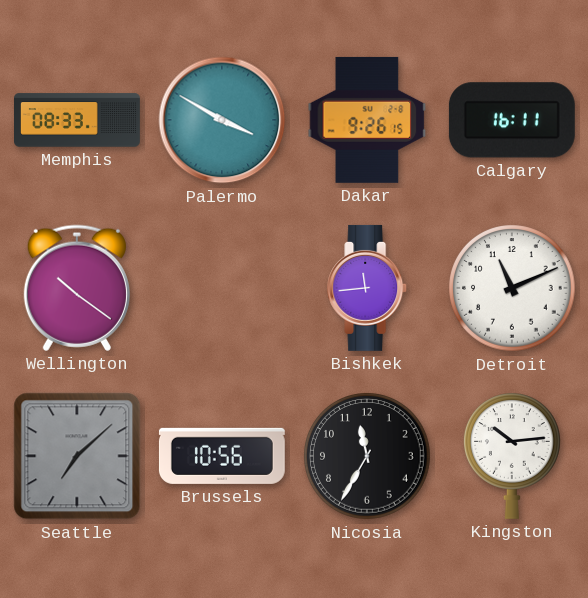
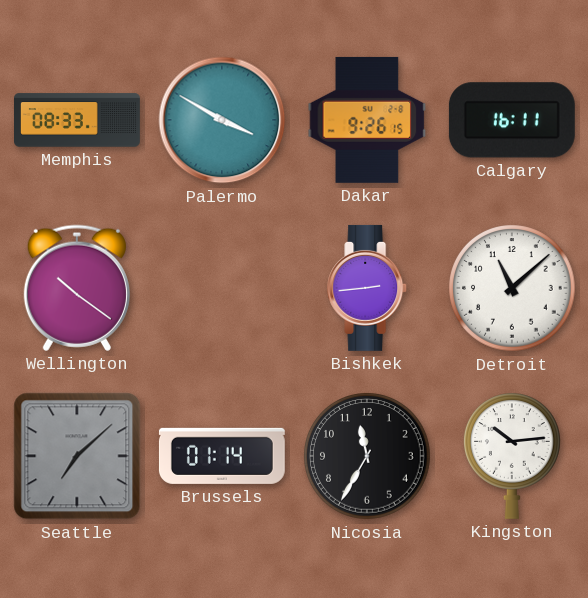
Bishkek: 11:44 -> 2:44 (368, 288)
Detroit: 11:11 -> 11:08 (512, 288)
Brussels: 10:56 -> 01:14 (222, 456)
